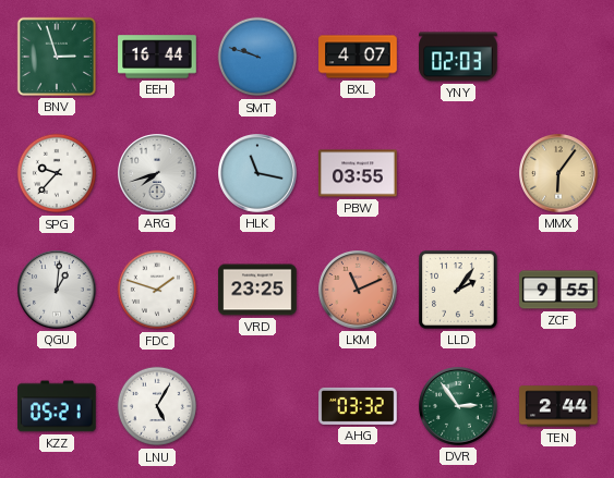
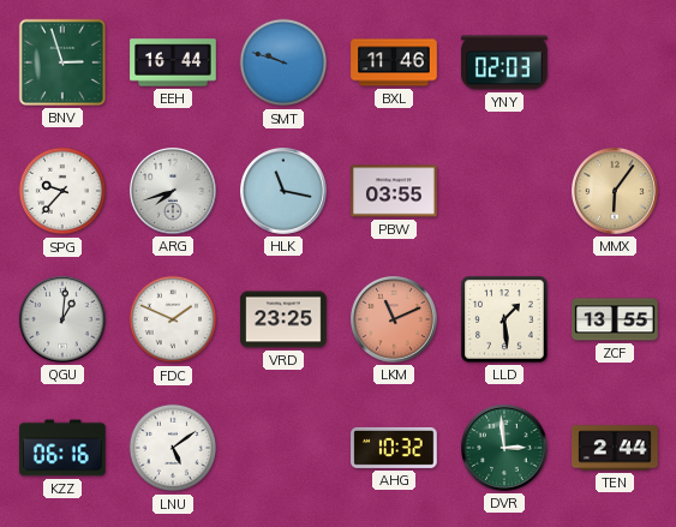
BXL: 4:07 -> 11:46 (394, 62)
FDC: 1:48 -> 1:49 (173, 319)
LLD: 2:06 -> 1:29 (504, 319)
ZCF: 9:55 -> 13:55 (615, 319)
KZZ: 05:21 -> 06:16 (62, 448)
LNU: 5:05 -> 5:09 (173, 448)
AHG: 03:32 -> 10:32 (394, 448)
DVR: 2:54 -> 2:59 (505, 449)
